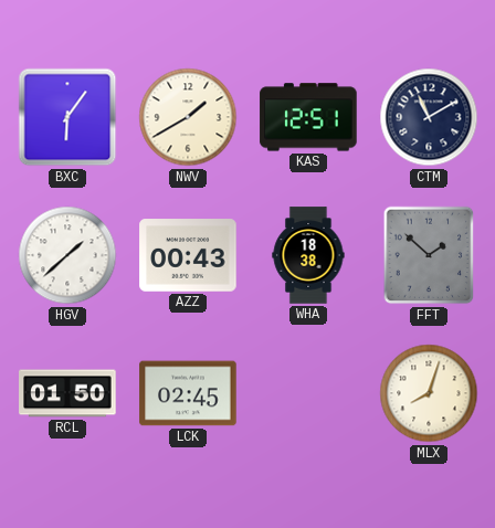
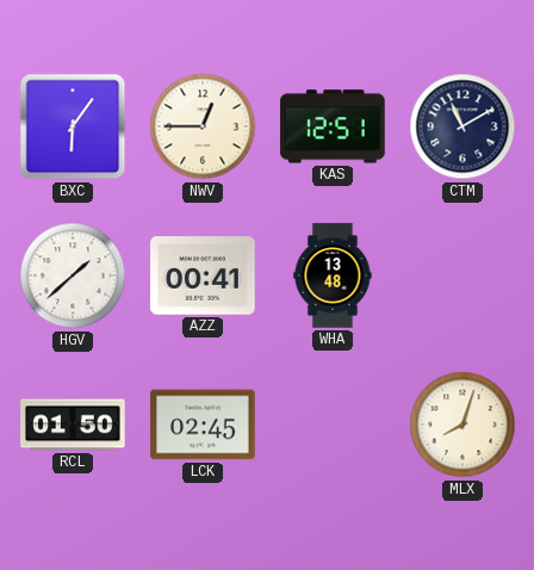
NWV: 1:40 -> 12:45 (203, 126)
AZZ: 00:43 -> 00:41 (203, 275)
WHA: 18:38 -> 13:48 (333, 275)
FFT: 1:52 -> none (429, 255)
